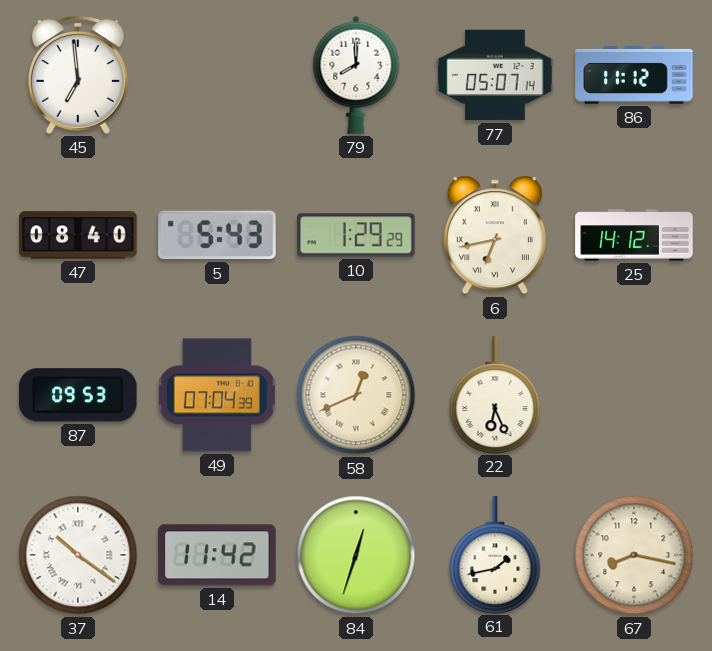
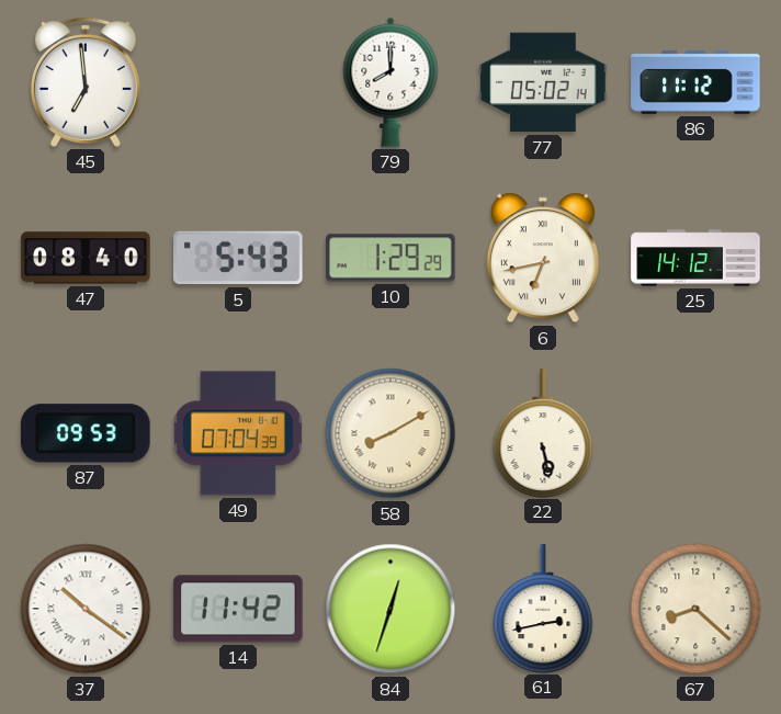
77: 05:07 -> 05:02 (543, 82)
58: 12:41 -> 8:10 (390, 433)
22: 6:26 -> 5:28 (543, 433)
61: 1:43 -> 2:43 (543, 609)
67: 8:17 -> 8:22 (695, 609)
